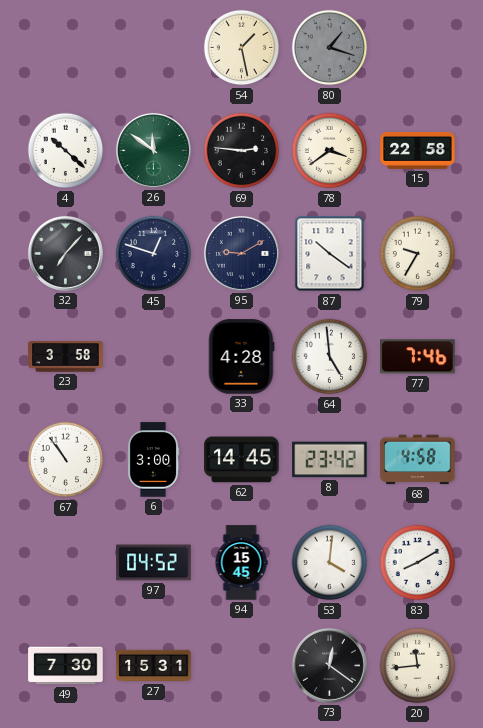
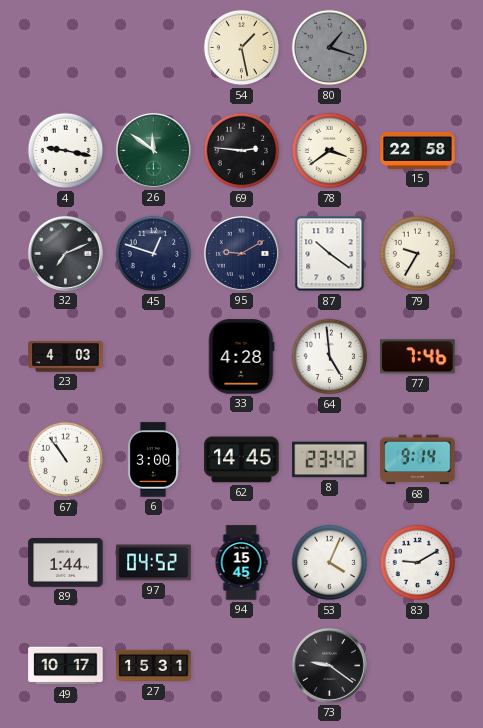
4: 10:22 -> 9:17 (66, 151)
32: 7:07 -> 7:11 (65, 253)
23: 3:58 -> 4:03 (66, 357)
68: 4:58 -> 9:14 (418, 460)
89: none -> 1:44 (66, 563)
53: 4:01 -> 4:04 (330, 563)
83: 8:10 -> 9:10 (418, 563)
49: 7:30 -> 10:17 (66, 666)
73: 12:21 -> 9:21 (329, 665)
20: 11:44 -> none (418, 666)
